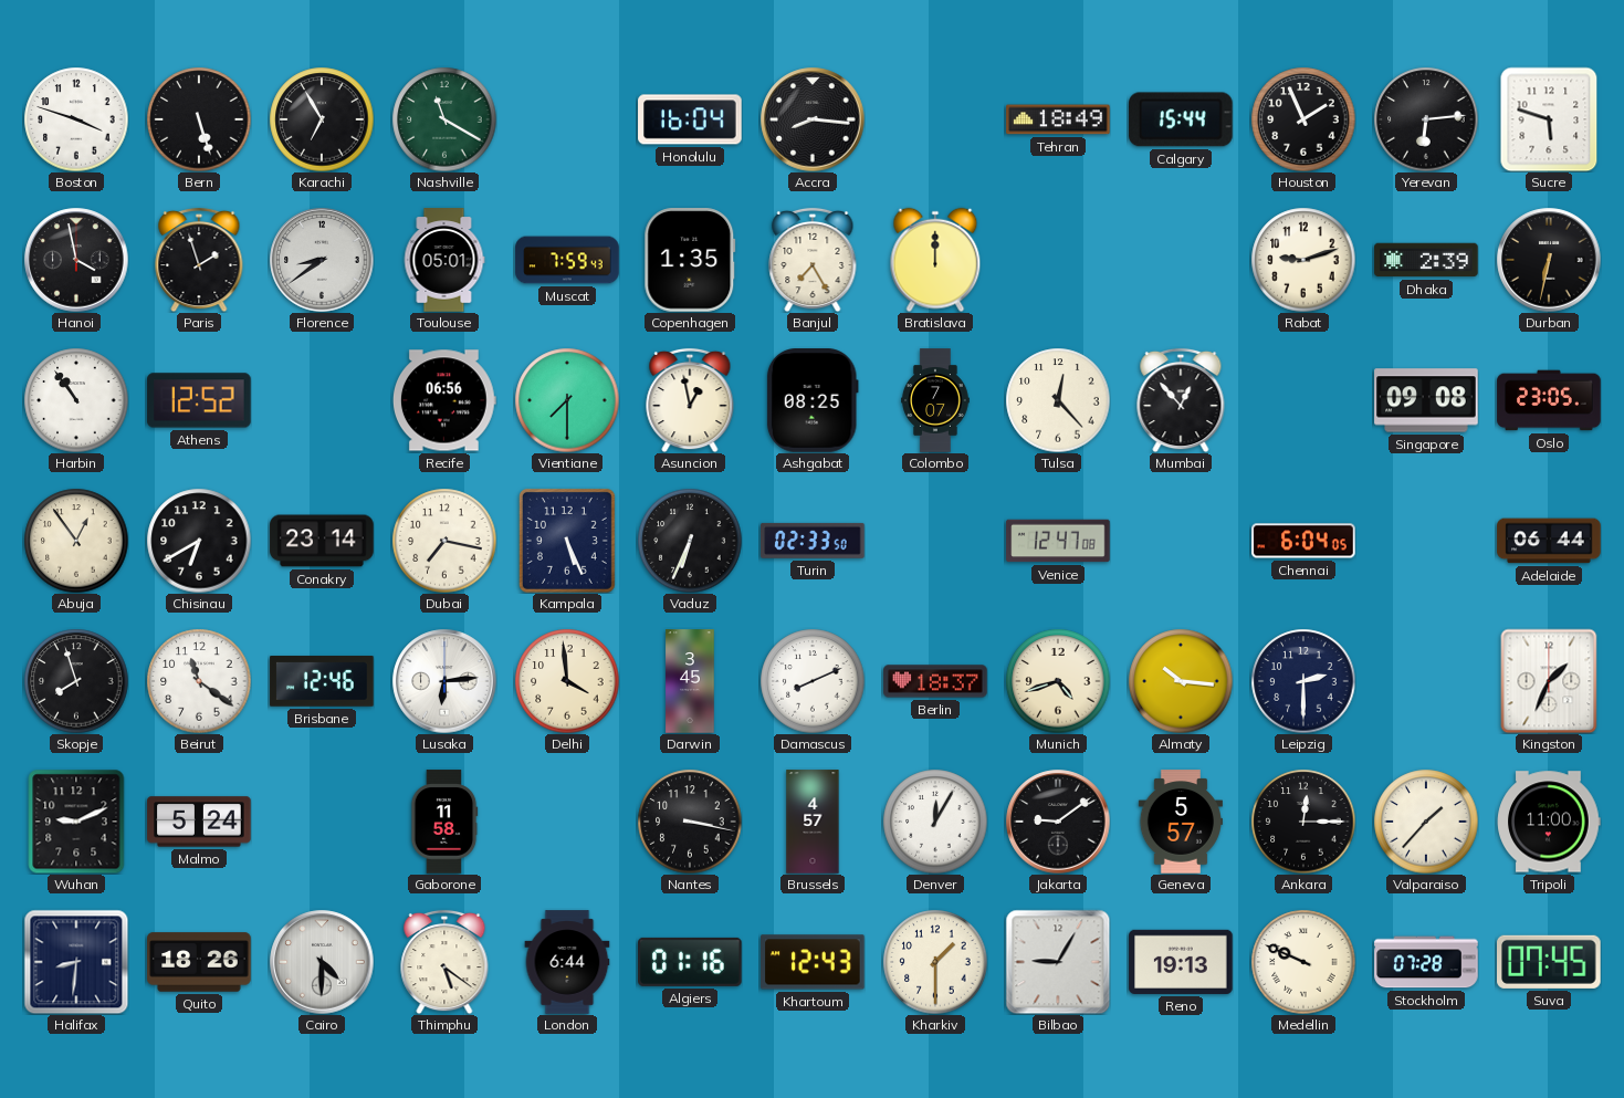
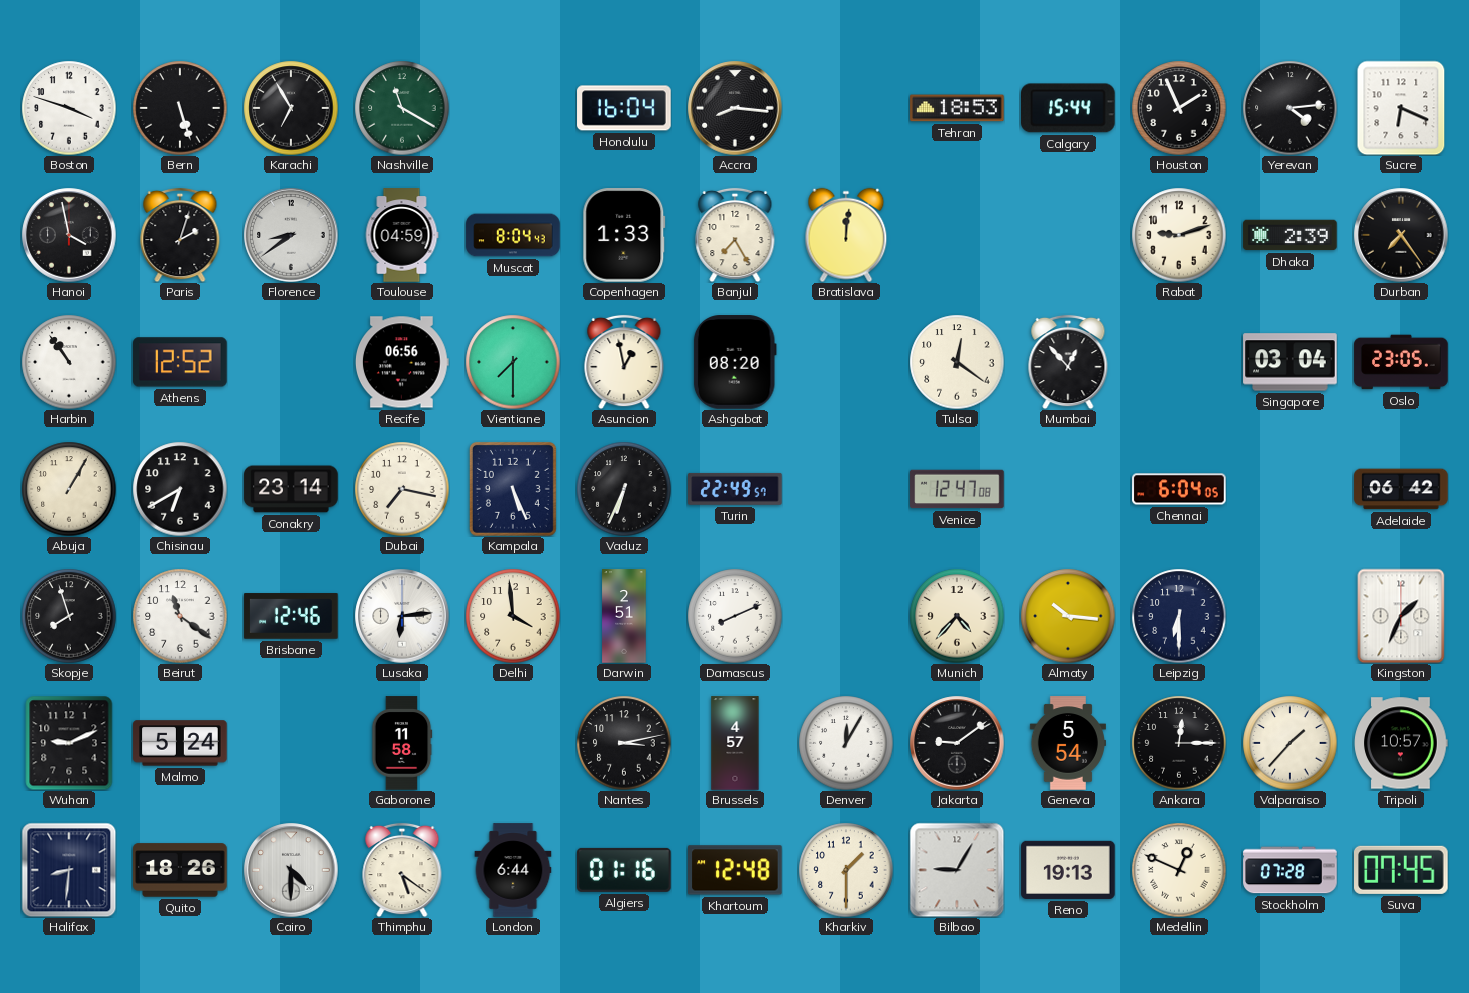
Tehran: 18:49 -> 18:53 (957, 108)
Yerevan: 6:14 -> 4:14 (1290, 108)
Sucre: 5:48 -> 6:19 (1401, 108)
Paris: 1:57 -> 2:03 (180, 235)
Toulouse: 05:01 -> 04:59 (402, 235)
Muscat: 7:59 -> 8:04 (513, 235)
Copenhagen: 1:35 -> 1:33 (624, 235)
Bratislava: 12:00 -> 12:01 (846, 235)
Durban: 6:32 -> 7:24 (1401, 235)
Ashgabat: 08:25 -> 08:20 (735, 362)
Colombo: 7:07 -> none (935, 400)
Tulsa: 12:23 -> 12:21 (957, 362)
Singapore: 09:08 -> 03:04 (1290, 362)
Abuja: 12:54 -> 1:05 (69, 489)
Turin: 02:33 -> 22:49 (735, 489)
Adelaide: 06:44 -> 06:42 (1401, 489)
Darwin: 3:45 -> 2:51 (624, 616)
Berlin: 18:37 -> none (935, 681)
Munich: 4:42 -> 4:37 (957, 616)
Leipzig: 2:30 -> 6:30 (1179, 616)
Nantes: 3:17 -> 3:13 (624, 743)
Geneva: 5:57 -> 5:54 (1068, 743)
Tripoli: 11:00 -> 10:57 (1401, 743)
Khartoum: 12:43 -> 12:48 (735, 870)
Medellin: 9:49 -> 12:49 (1179, 870)
